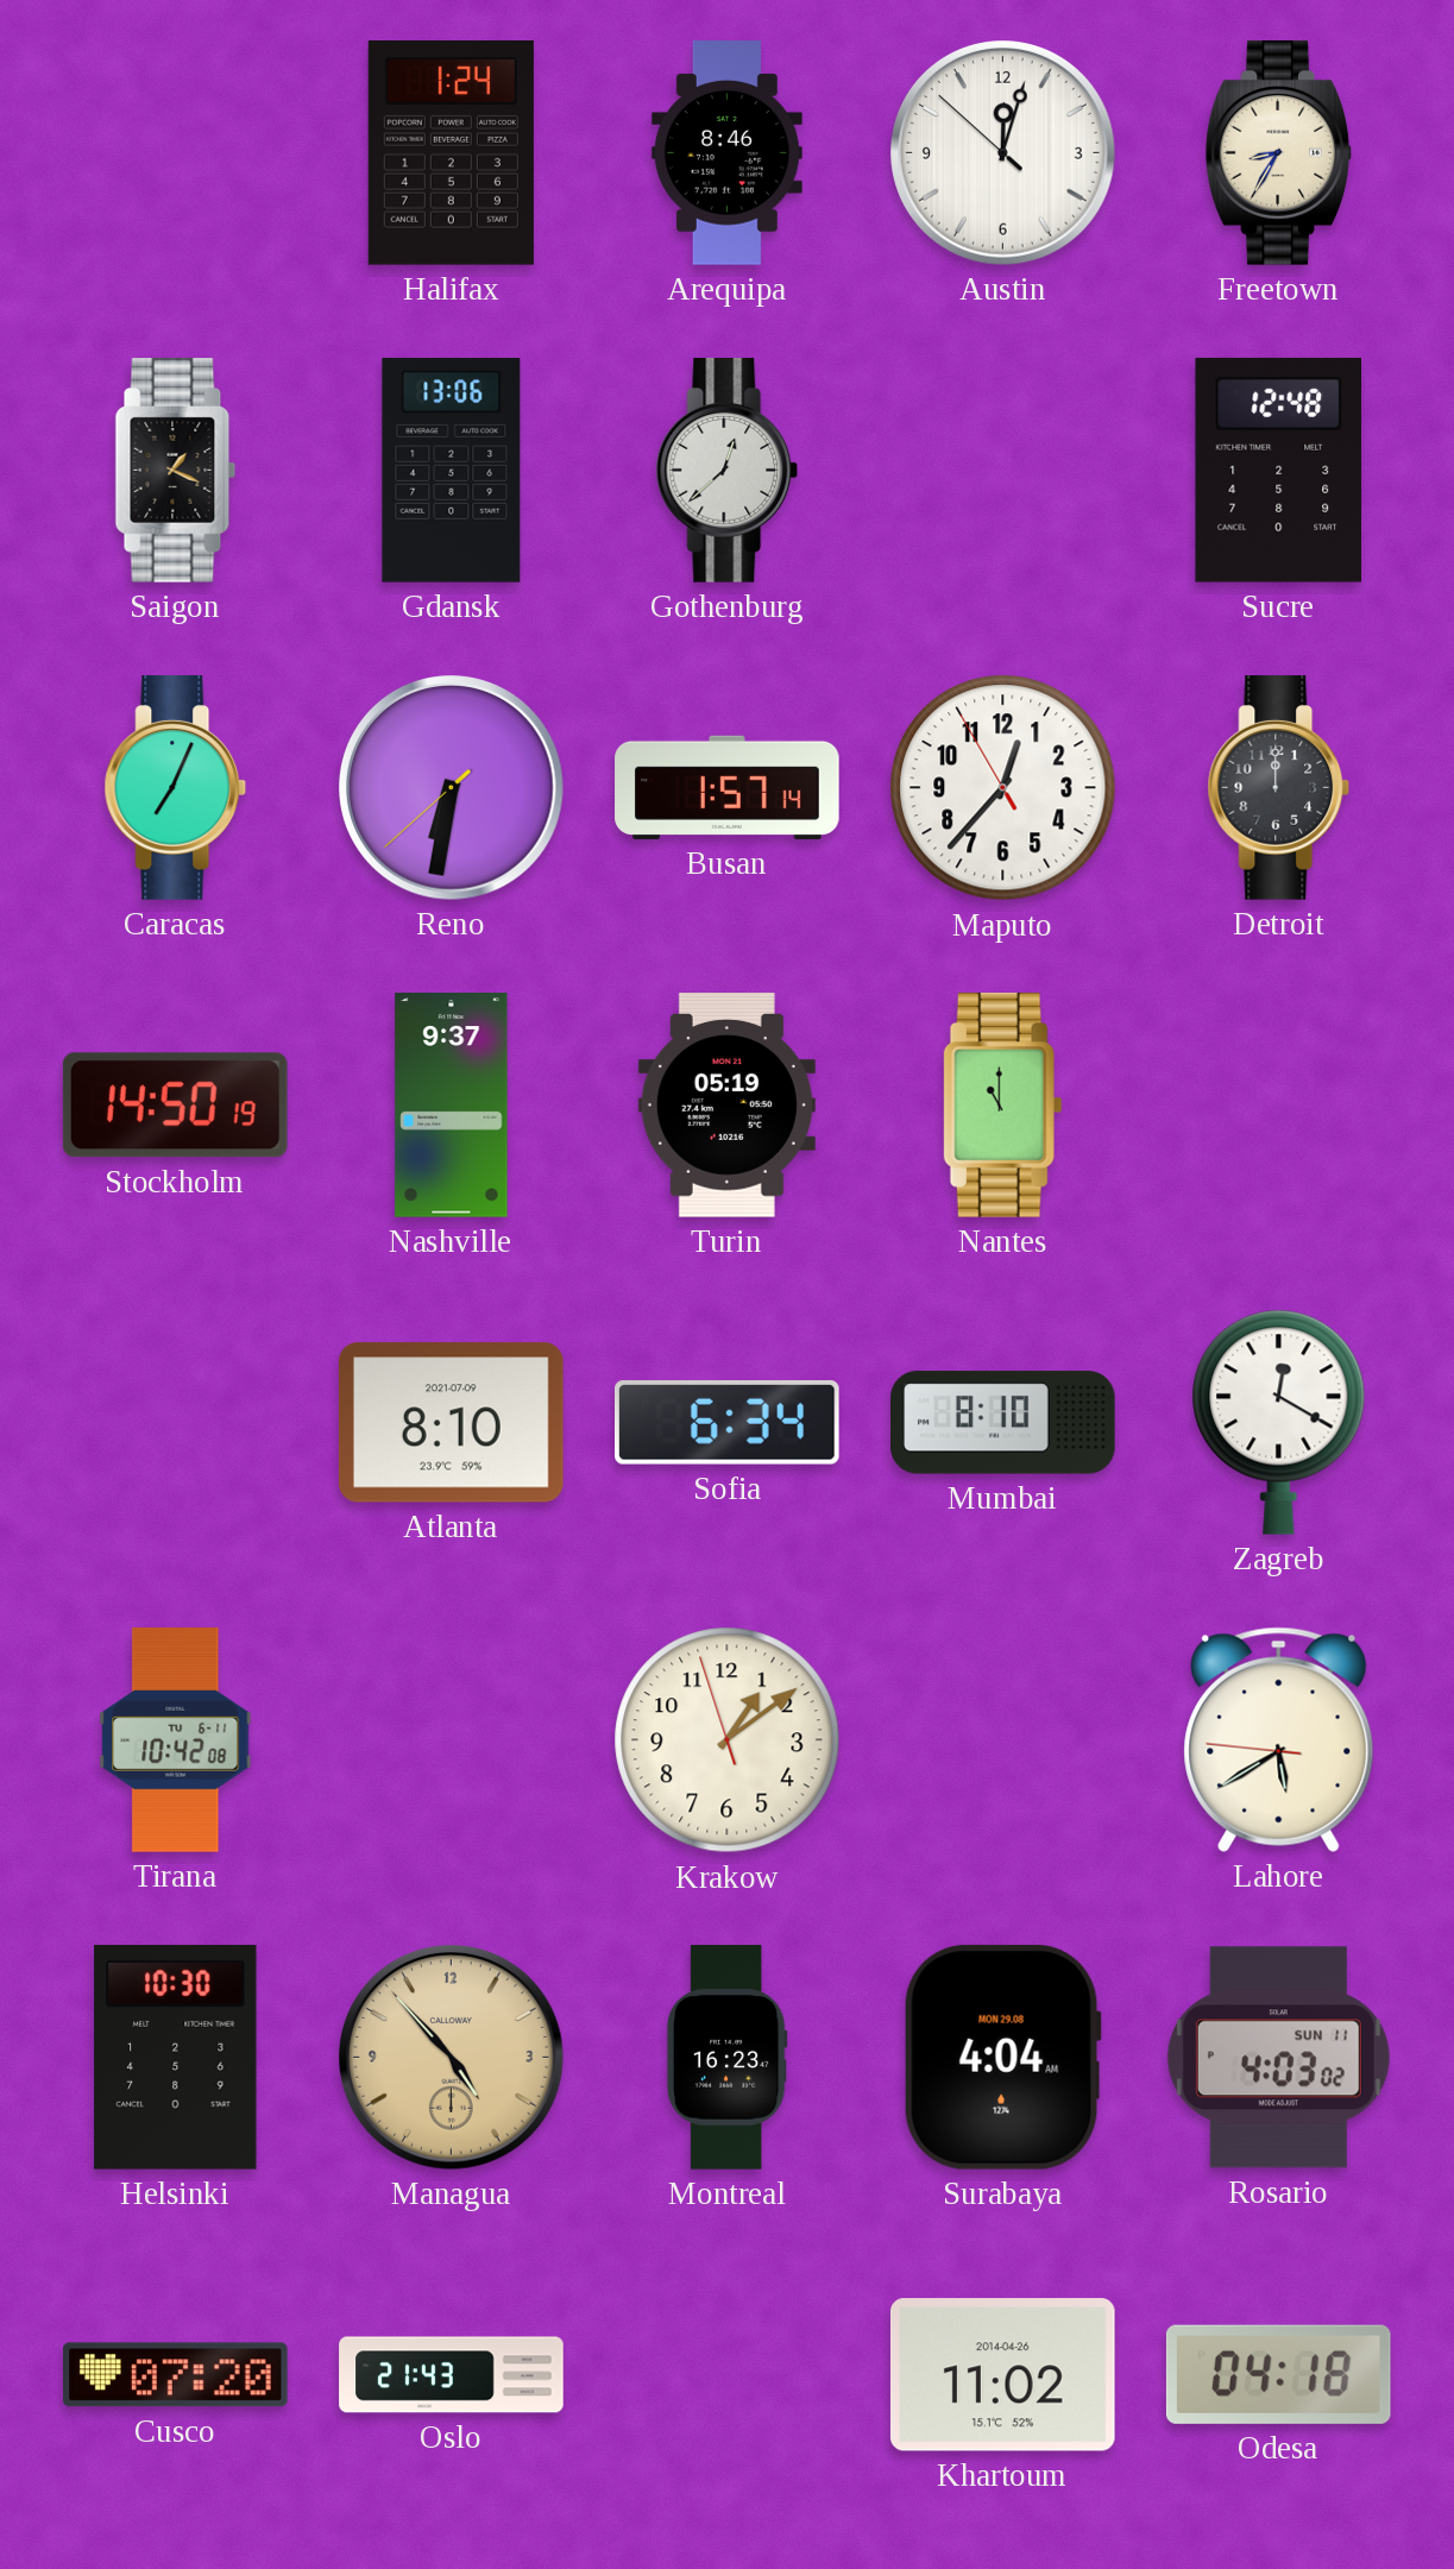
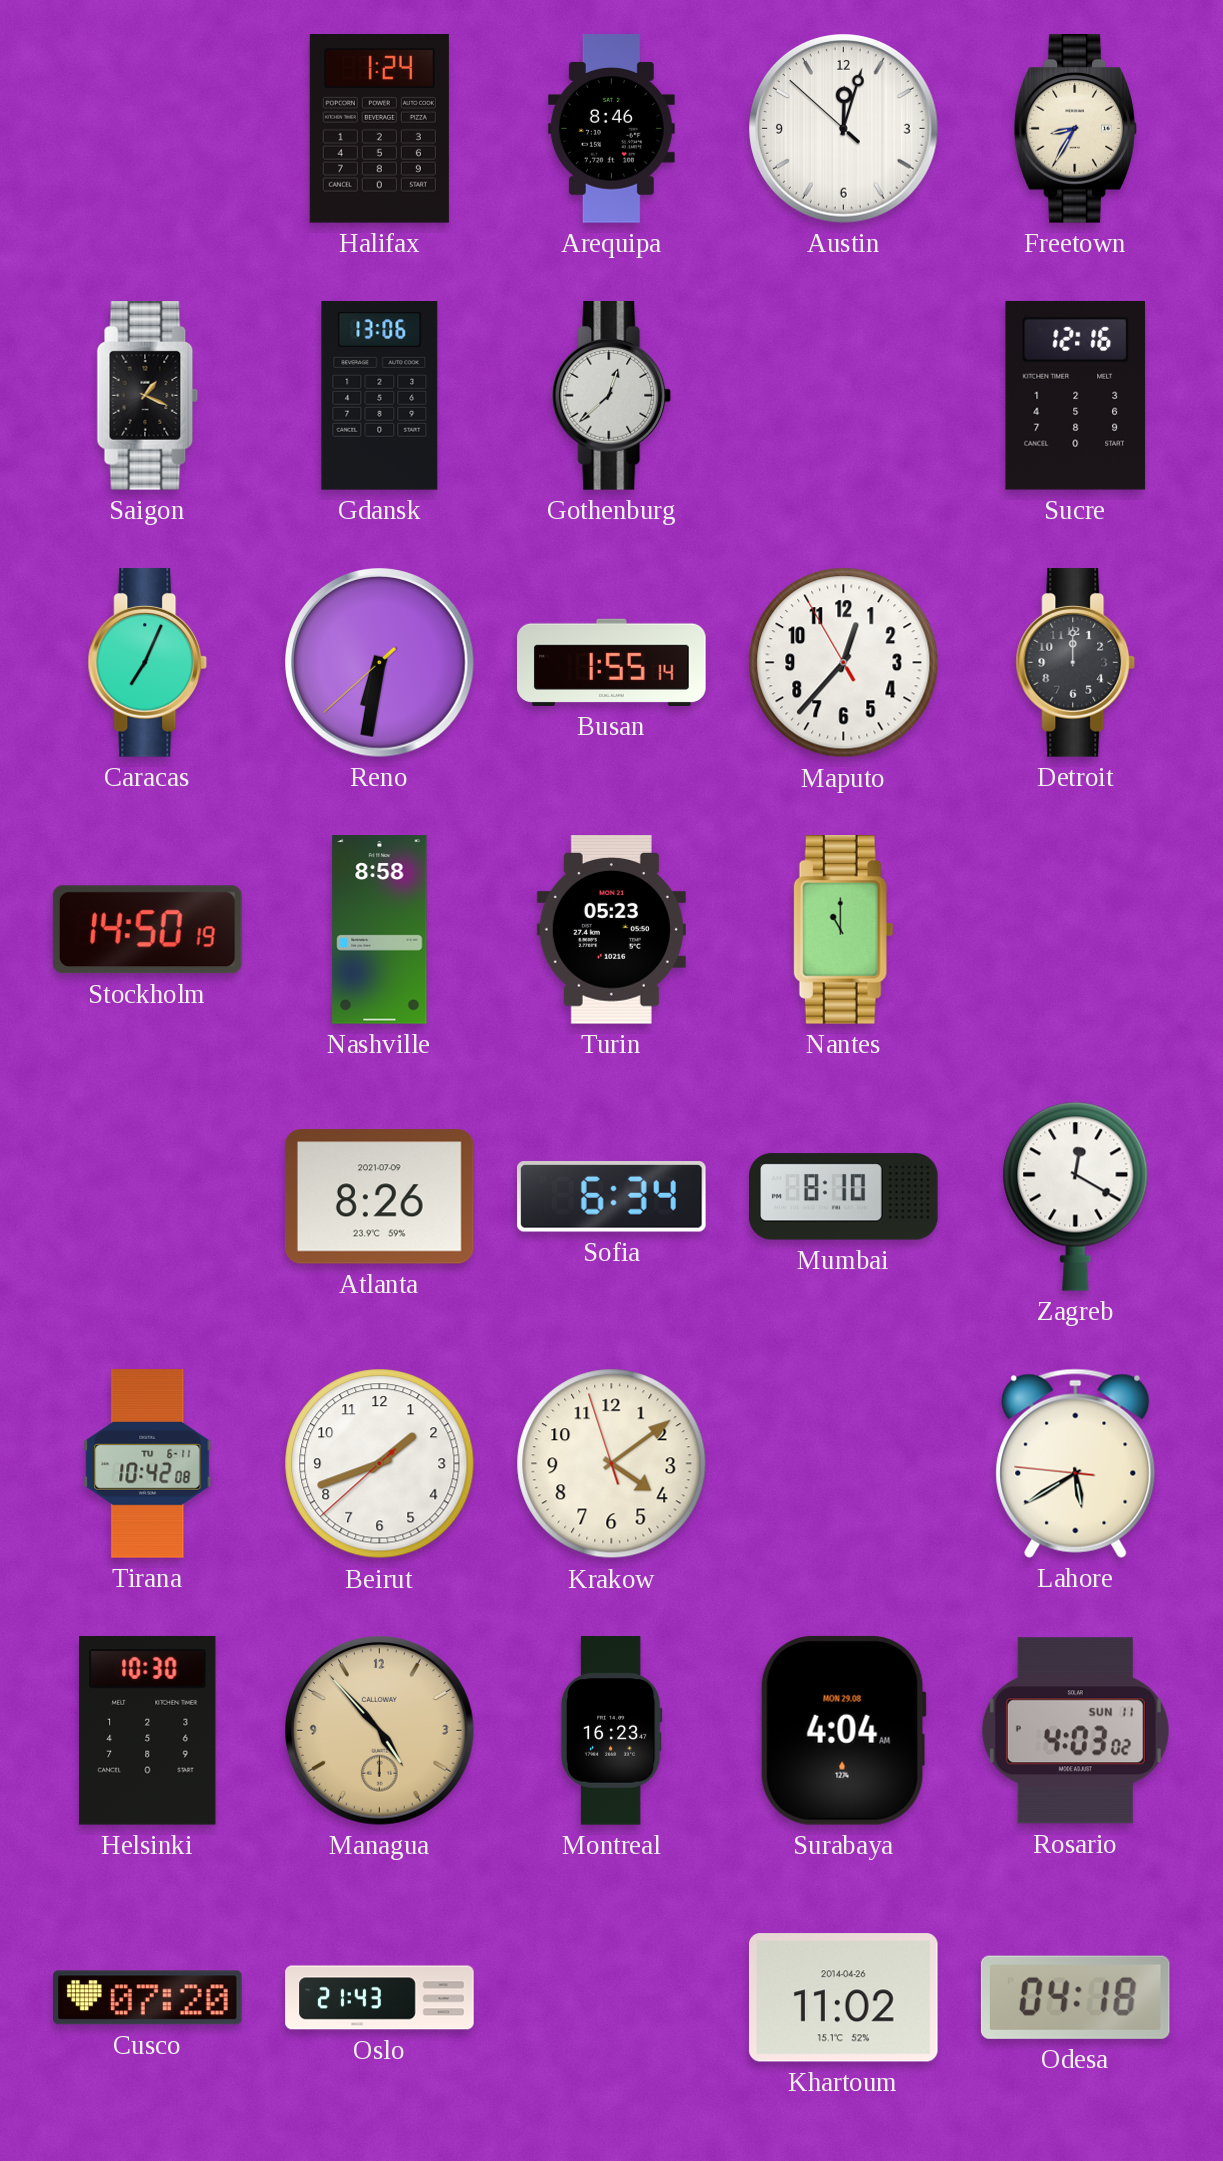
Sucre: 12:48 -> 12:16 (1076, 395)
Busan: 1:57 -> 1:55 (612, 662)
Nashville: 9:37 -> 8:58 (380, 930)
Turin: 05:19 -> 05:23 (611, 930)
Atlanta: 8:10 -> 8:26 (379, 1197)
Beirut: none -> 1:41 (380, 1464)
Krakow: 1:08 -> 4:08 (612, 1464)
